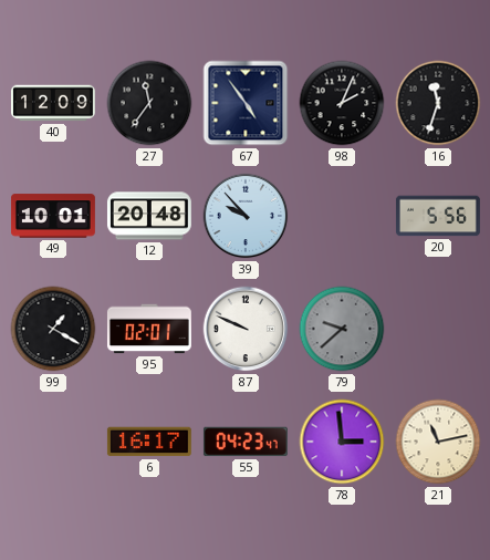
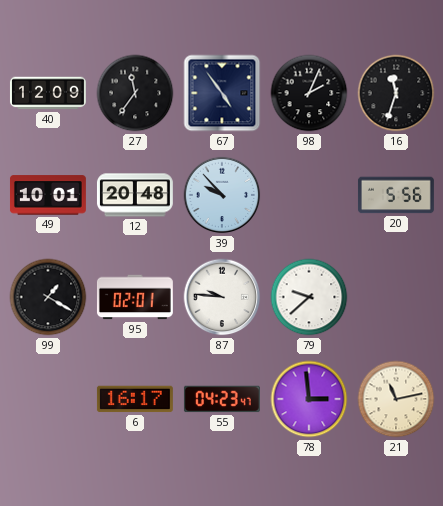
87: 9:49 -> 9:46 (222, 297)
79 dial: grey -> white (309, 297)
